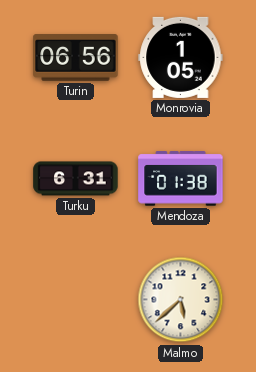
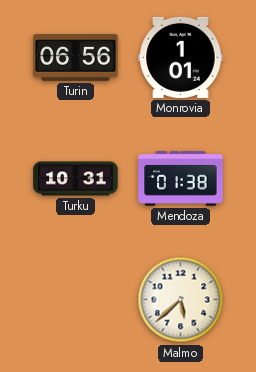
Monrovia: 1:05 -> 1:01 (181, 57)
Turku: 6:31 -> 10:31 (76, 179)
